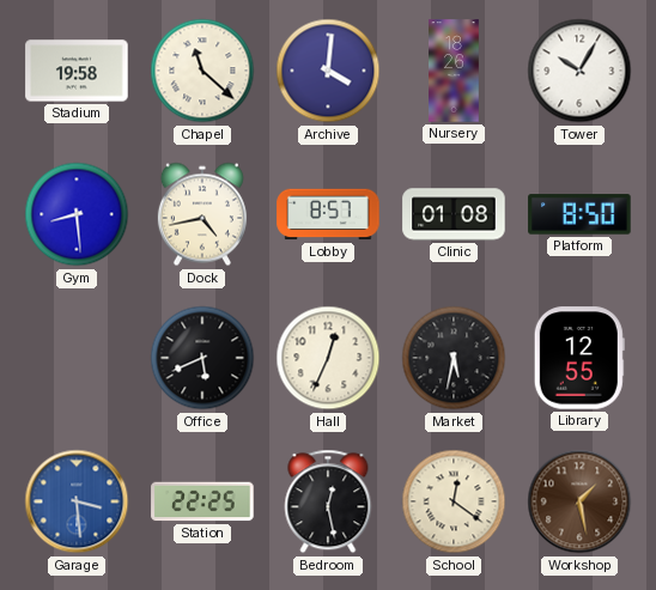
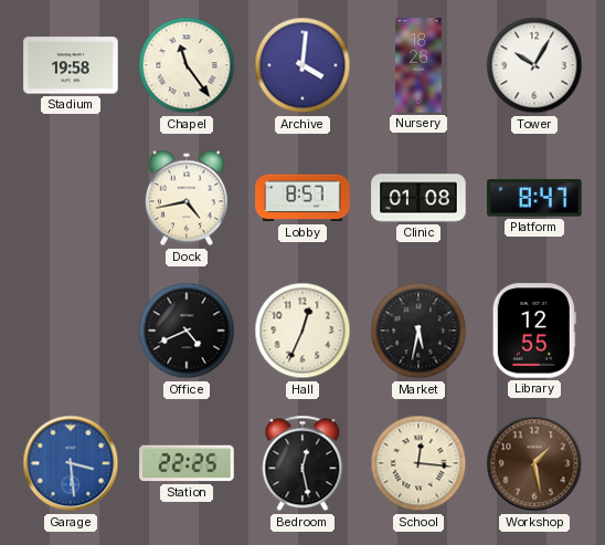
Chapel: 11:22 -> 11:24 (187, 65)
Gym: 8:29 -> none (77, 214)
Platform: 8:50 -> 8:47 (534, 198)
Office: 5:41 -> 4:41 (187, 331)
School: 12:21 -> 12:16 (418, 463)
